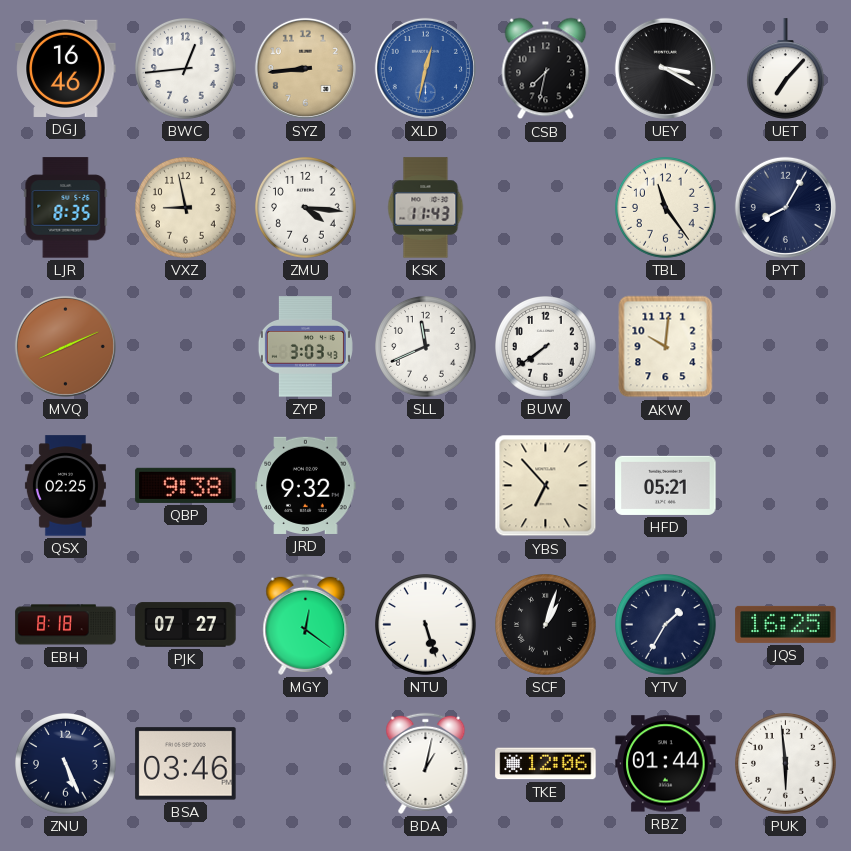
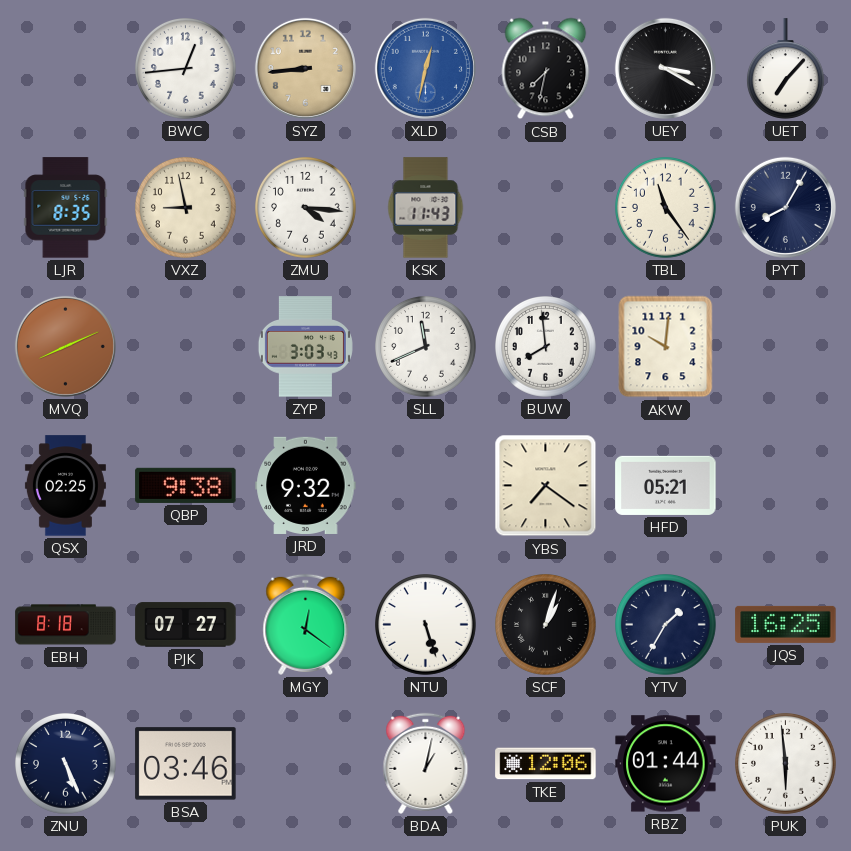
DGJ: 16:46 -> none (66, 68)
BUW: 7:39 -> 7:59 (546, 347)
YBS: 6:53 -> 7:21 (546, 486)
